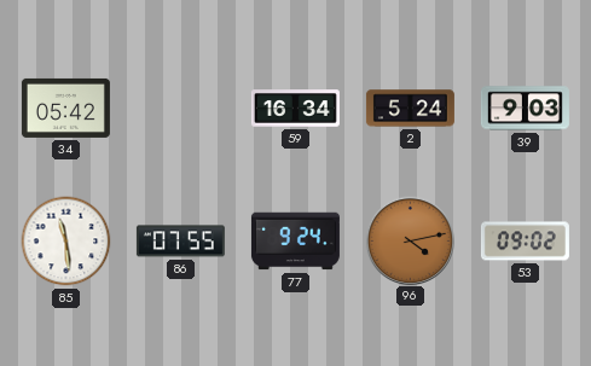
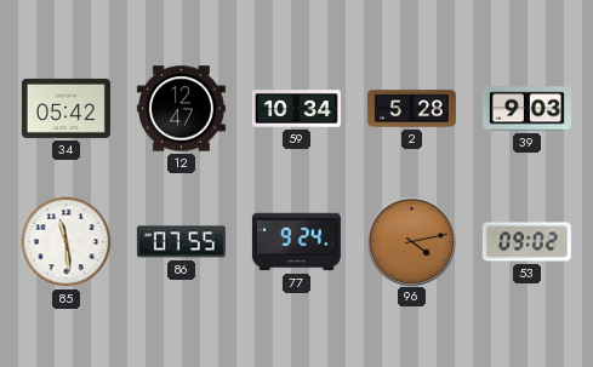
12: none -> 12:47 (181, 109)
59: 16:34 -> 10:34 (296, 109)
2: 5:24 -> 5:28 (411, 109)
